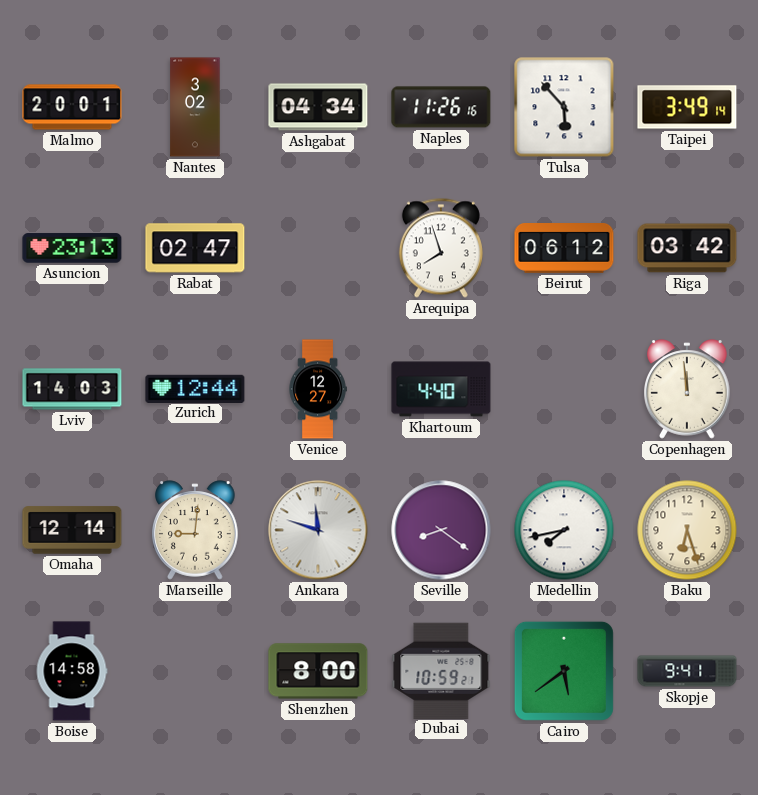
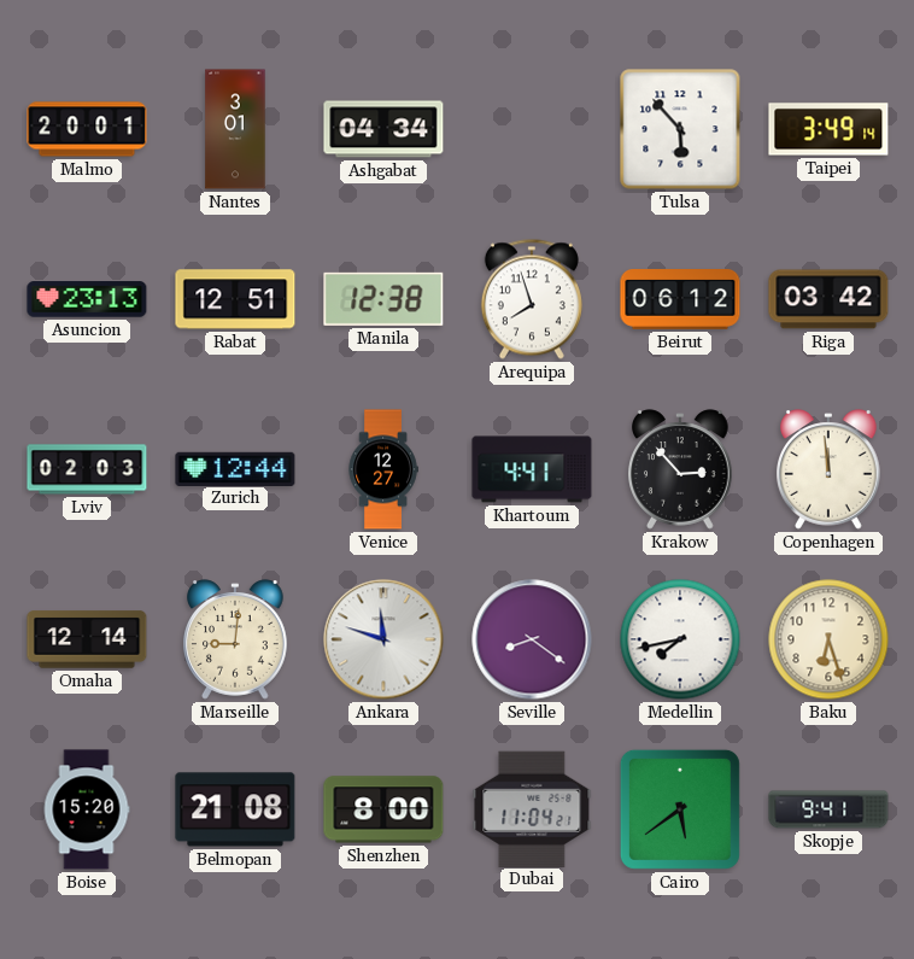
Nantes: 3:02 -> 3:01 (235, 129)
Naples: 11:26 -> none (441, 107)
Rabat: 02:47 -> 12:51 (235, 299)
Manila: none -> 12:38 (383, 299)
Lviv: 14:03 -> 02:03 (87, 469)
Khartoum: 4:40 -> 4:41 (532, 469)
Krakow: none -> 2:53 (681, 469)
Boise: 14:58 -> 15:20 (87, 809)
Belmopan: none -> 21:08 (235, 809)
Dubai: 10:59 -> 11:04 (532, 808)
